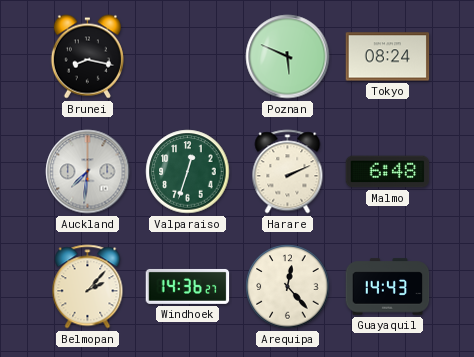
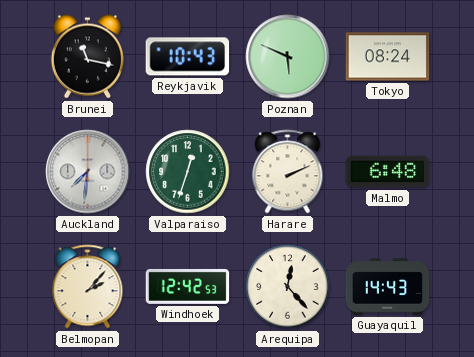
Brunei: 8:17 -> 11:17 (87, 57)
Reykjavik: none -> 10:43 (188, 57)
Windhoek: 14:36 -> 12:42 (188, 286)
